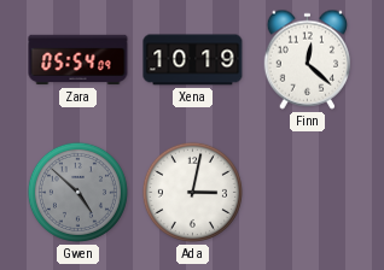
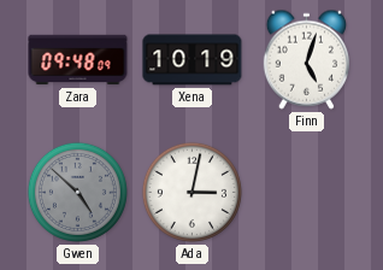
Zara: 05:54 -> 09:48 (78, 60)
Finn: 12:22 -> 5:03 (306, 59)
